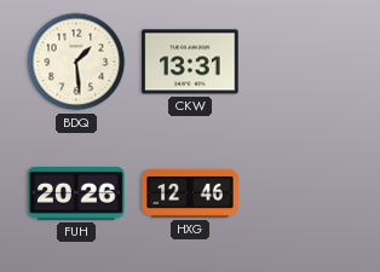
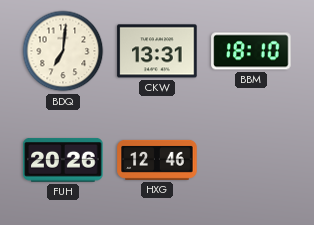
BDQ: 1:29 -> 7:01 (63, 51)
BBM: none -> 18:10 (251, 51)
